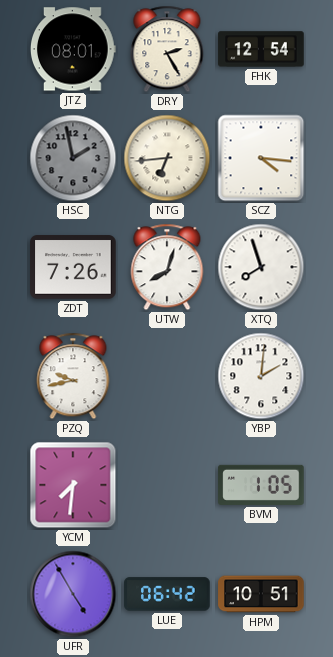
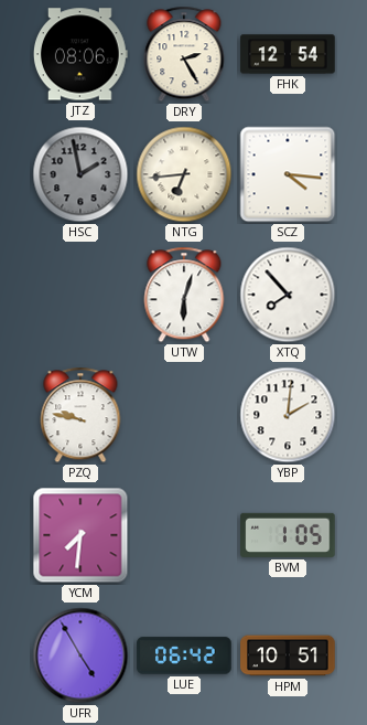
JTZ: 08:01 -> 08:06 (80, 54)
ZDT: 7:26 -> none (73, 267)
UTW: 8:03 -> 6:03 (184, 295)
XTQ: 7:57 -> 7:53 (288, 295)
PZQ: 9:43 -> 9:47 (80, 415)
